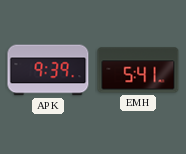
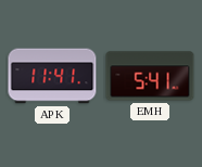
APK: 9:39 -> 11:41 (52, 76)
